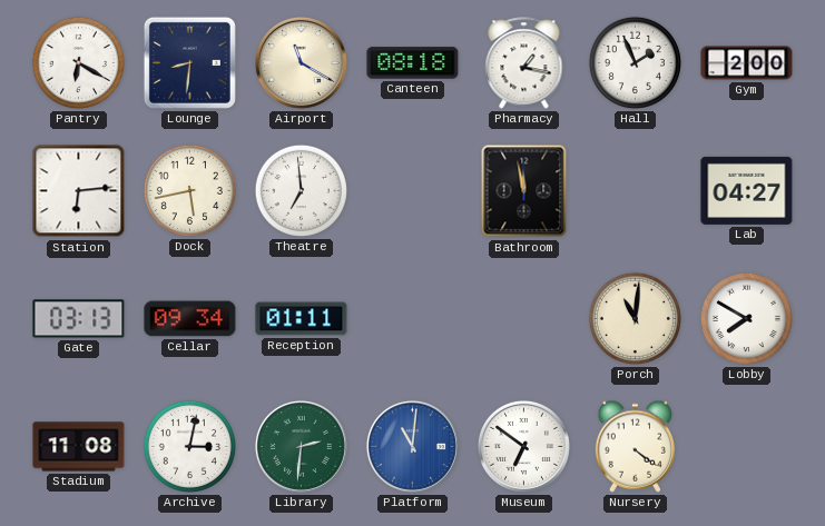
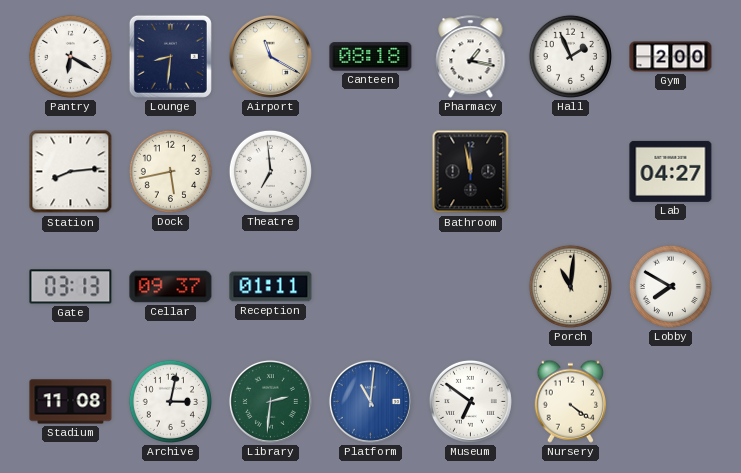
Station: 6:14 -> 8:14 (71, 172)
Cellar: 09:34 -> 09:37 (171, 287)
